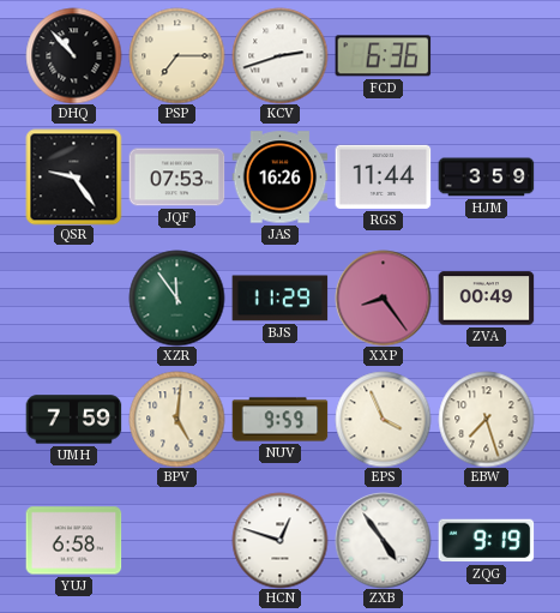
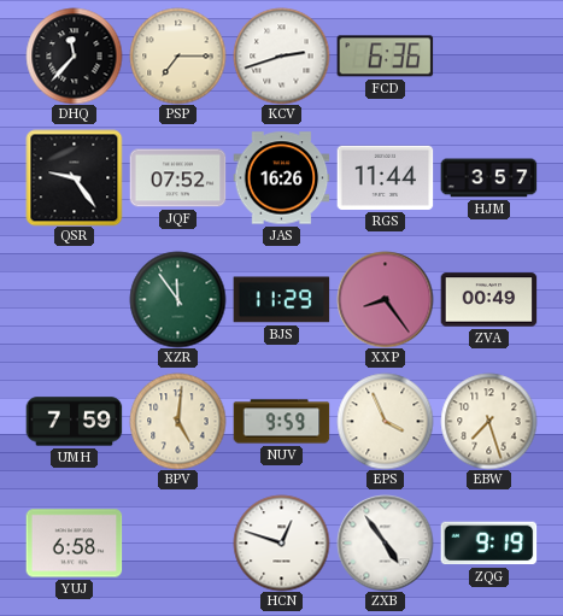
DHQ: 10:53 -> 11:37 (74, 55)
JQF: 07:53 -> 07:52 (177, 178)
HJM: 3:59 -> 3:57 (488, 178)
